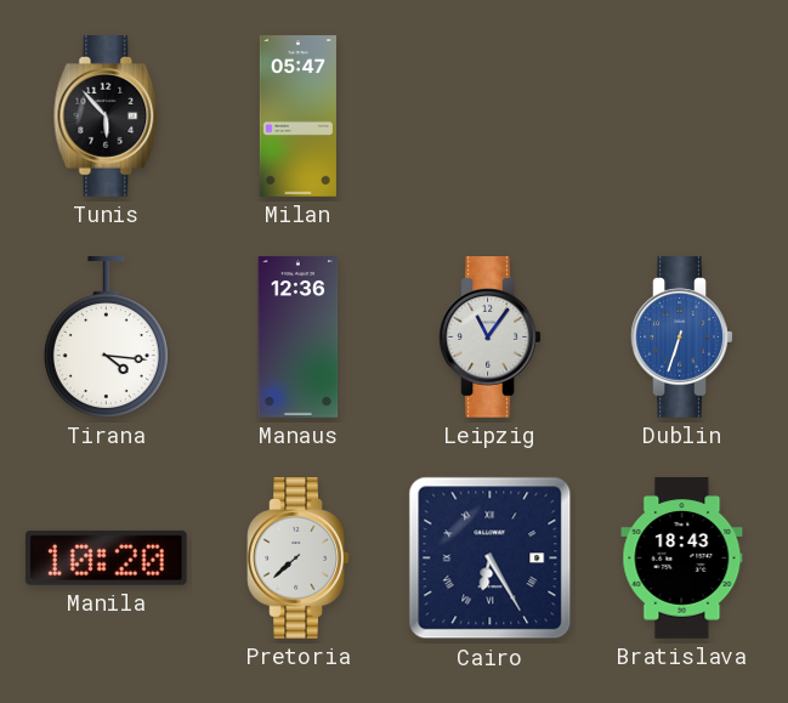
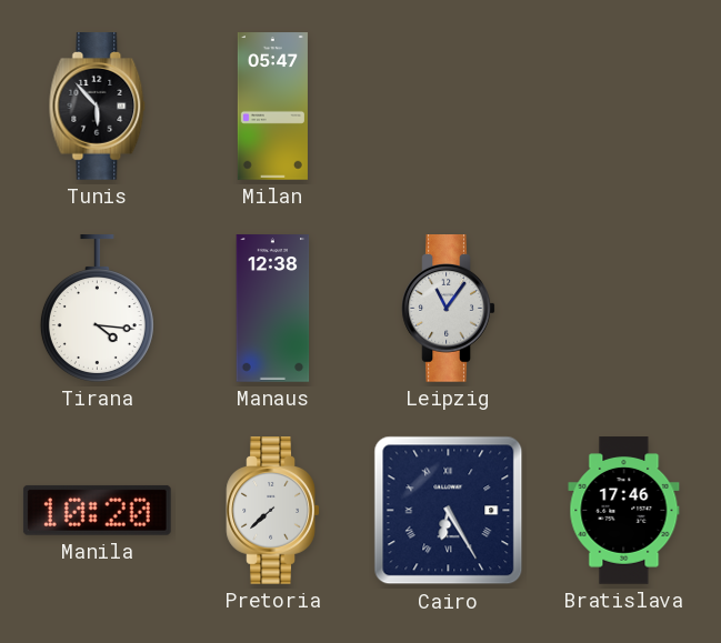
Manaus: 12:36 -> 12:38 (273, 309)
Dublin: 6:33 -> none (682, 338)
Bratislava: 18:43 -> 17:46 (624, 511)
